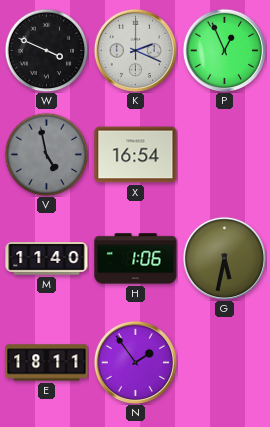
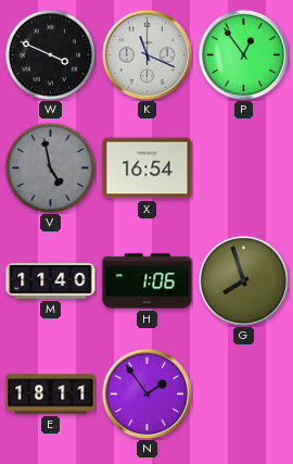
K: 2:19 -> 11:19 (146, 54)
P: 12:56 -> 12:54 (243, 54)
G: 5:32 -> 7:57 (243, 280)
